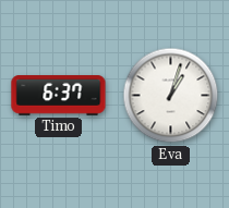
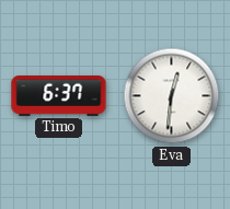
Eva: 1:03 -> 12:31 (172, 96)
